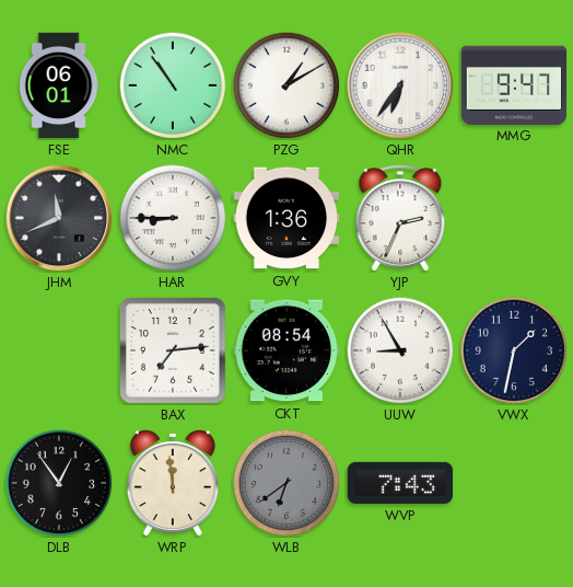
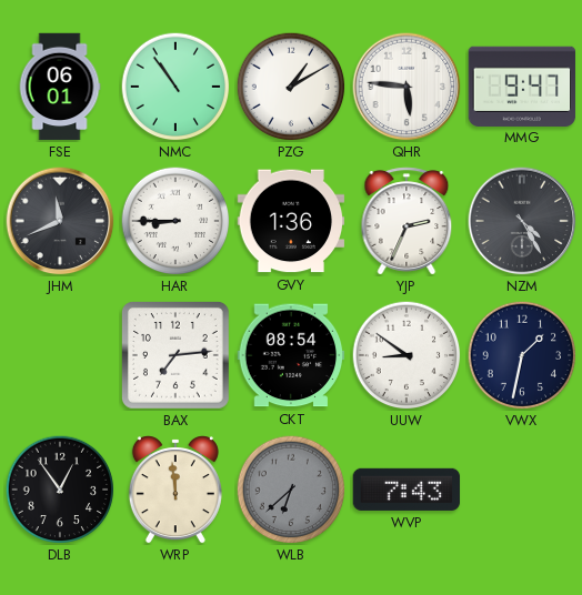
QHR: 6:36 -> 5:46 (407, 87)
NZM: none -> 4:25 (522, 221)
UUW: 8:55 -> 8:51 (407, 355)
WLB: 6:39 -> 6:38 (291, 490)
